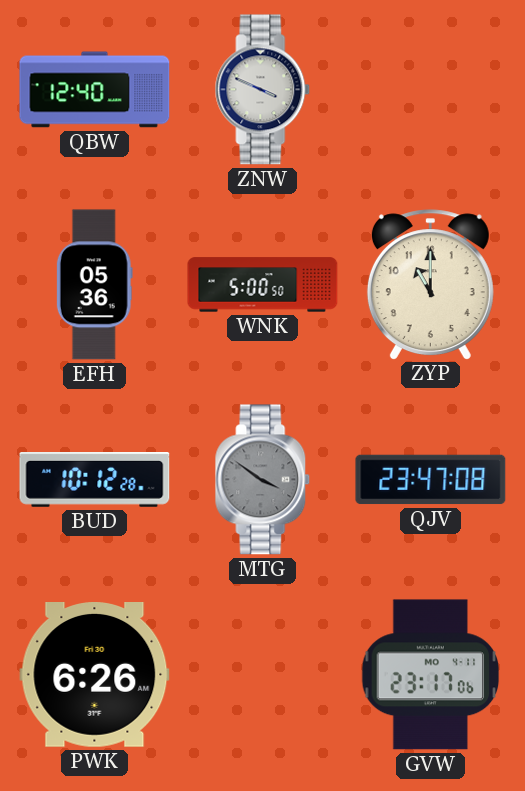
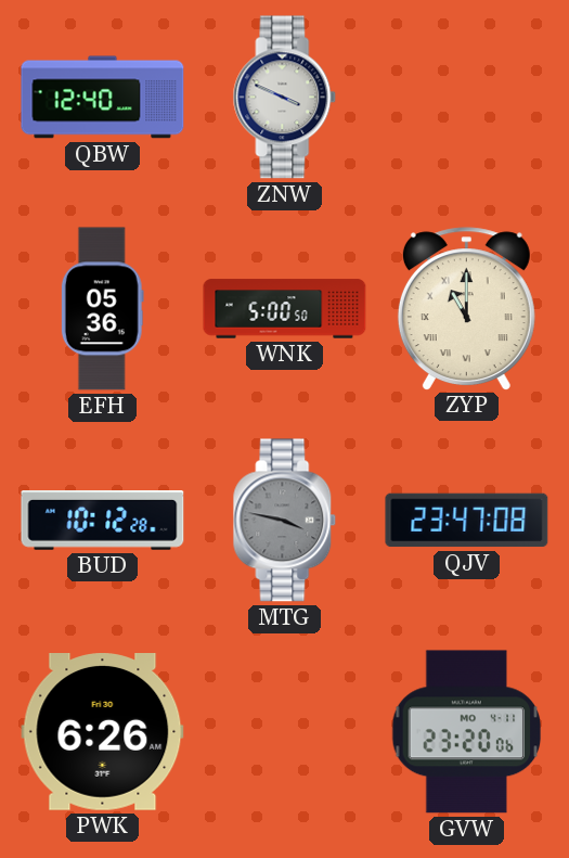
ZYP numerals: Arabic -> Roman (466, 308)
MTG: 3:51 -> 3:47 (285, 521)
GVW: 23:17 -> 23:20 (467, 732)
